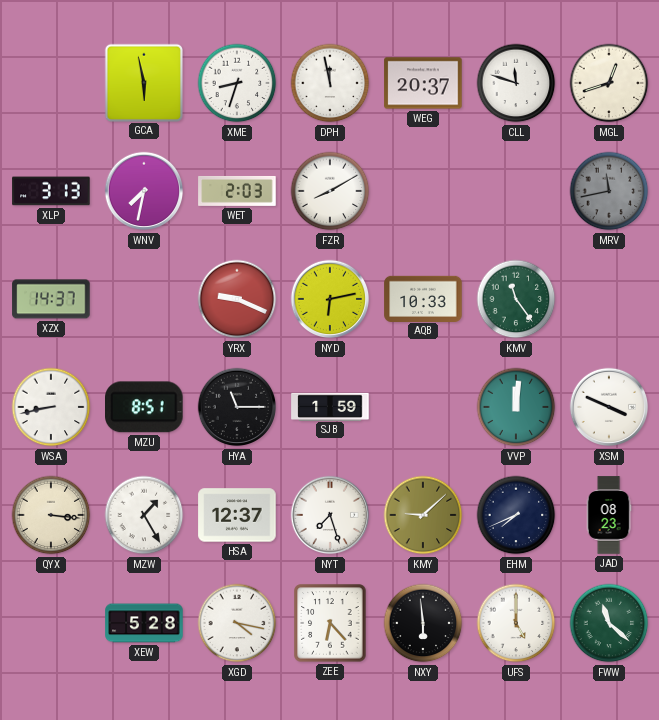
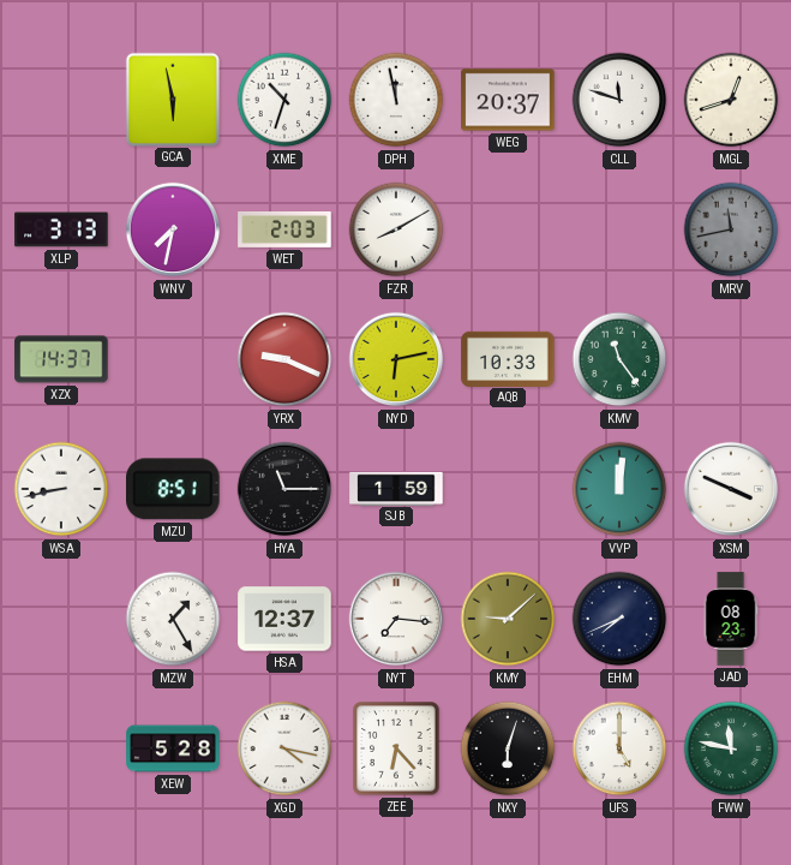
XME: 8:33 -> 10:33 (284, 100)
QYX: 3:16 -> none (51, 515)
NYT: 7:27 -> 7:16 (396, 619)
NXY: 5:59 -> 6:03 (508, 748)
FWW: 11:22 -> 11:47 (731, 748)
